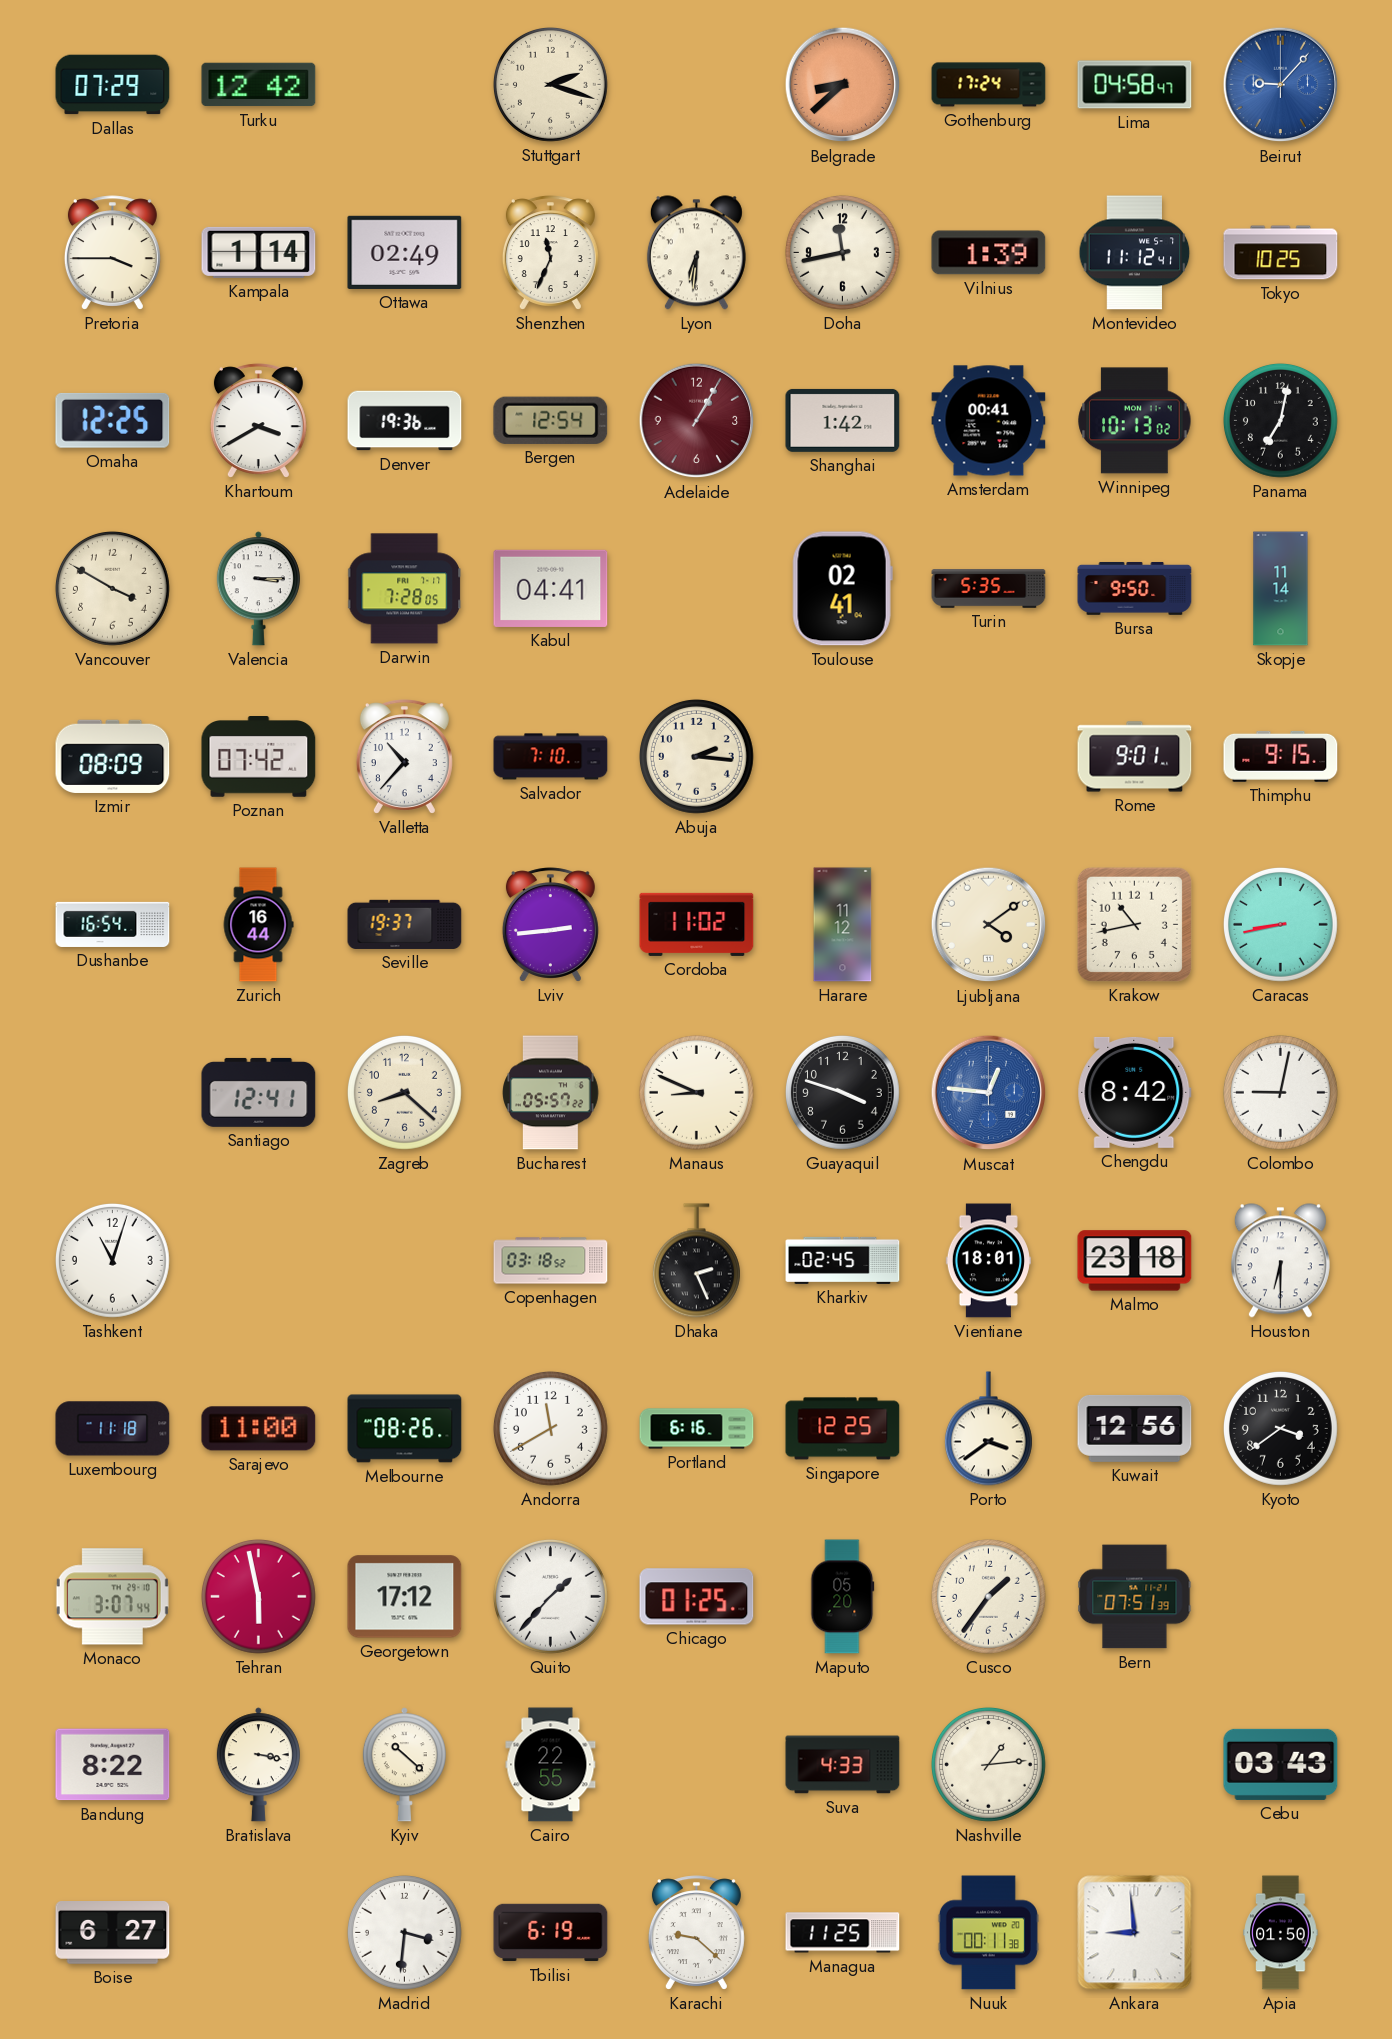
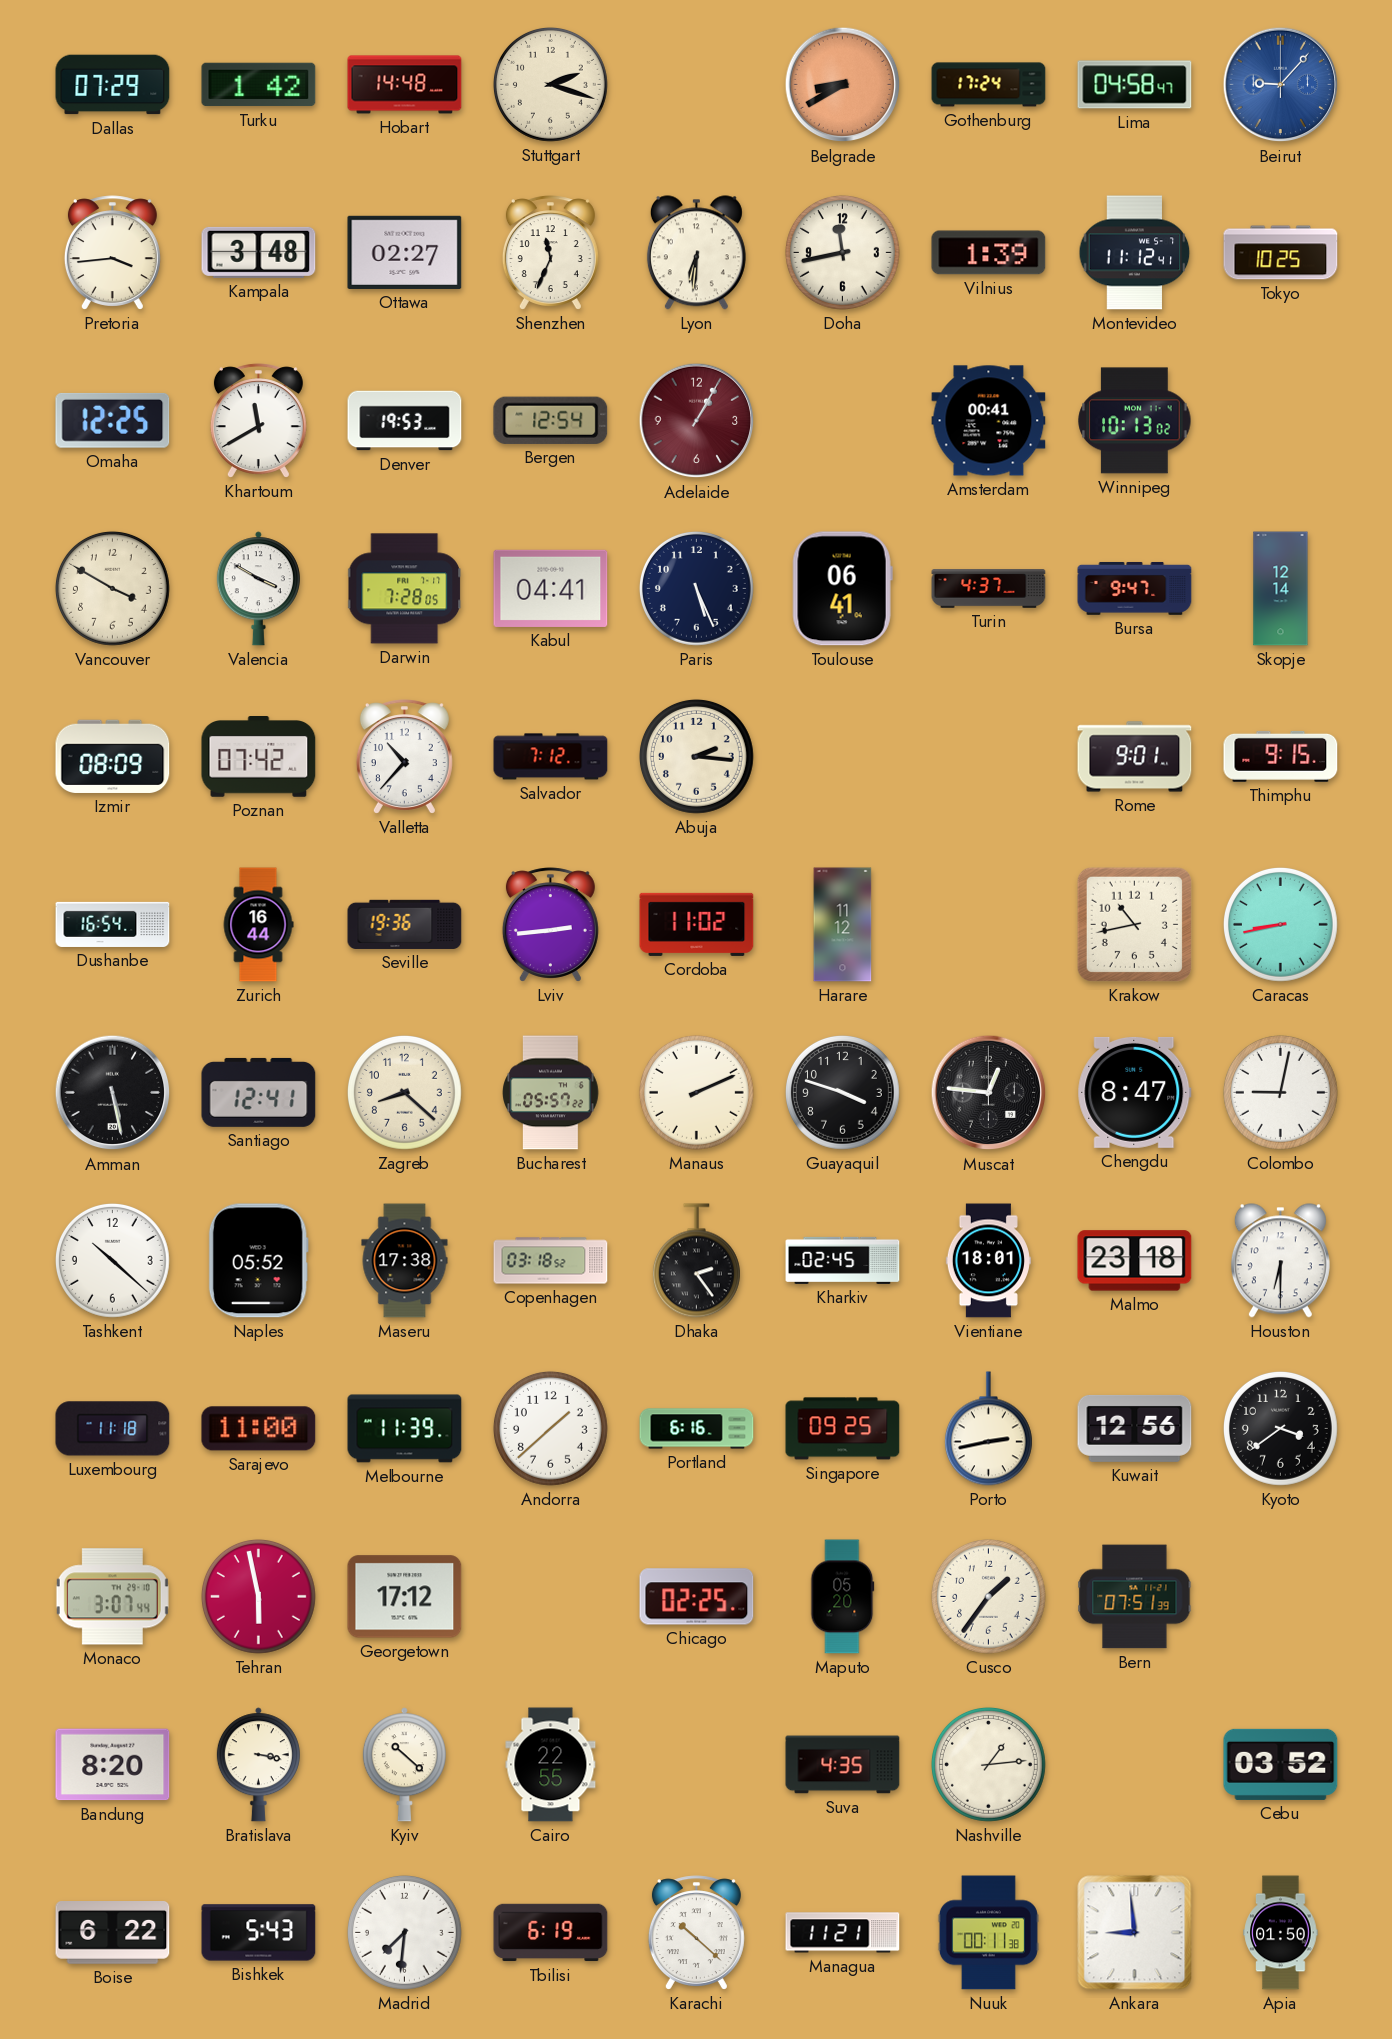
Turku: 12:42 -> 1:42 (259, 85)
Hobart: none -> 14:48 (405, 85)
Belgrade: 8:38 -> 8:40 (843, 85)
Pretoria: 3:45 -> 3:44 (112, 253)
Kampala: 1:14 -> 3:48 (259, 252)
Ottawa: 02:49 -> 02:27 (405, 252)
Khartoum: 3:40 -> 11:40 (258, 421)
Denver: 19:36 -> 19:53 (405, 421)
Shanghai: 1:42 -> none (843, 420)
Panama: 7:02 -> none (1280, 420)
Valencia: 3:15 -> 3:50 (258, 589)
Paris: none -> 5:26 (696, 588)
Toulouse: 02:41 -> 06:41 (842, 589)
Turin: 5:35 -> 4:37 (989, 589)
Bursa: 9:50 -> 9:47 (1135, 589)
Skopje: 11:14 -> 12:14 (1281, 589)
Salvador: 7:10 -> 7:12 (551, 757)
Seville: 19:37 -> 19:36 (405, 924)
Ljubljana: 4:09 -> none (989, 925)
Amman: none -> 5:28 (113, 1093)
Manaus: 8:49 -> 2:11 (696, 1092)
Muscat dial: blue -> black (989, 1093)
Chengdu: 8:42 -> 8:47 (1135, 1092)
Tashkent: 11:03 -> 10:22 (112, 1260)
Naples: none -> 05:52 (258, 1261)
Maseru: none -> 17:38 (405, 1261)
Dhaka: 2:26 -> 2:24 (696, 1261)
Melbourne: 08:26 -> 11:39 (405, 1429)
Andorra: 11:40 -> 1:38 (550, 1428)
Singapore: 12:25 -> 09:25 (843, 1429)
Porto: 3:39 -> 2:43 (988, 1429)
Quito: 1:37 -> none (550, 1596)
Chicago: 01:25 -> 02:25 (697, 1597)
Bandung: 8:22 -> 8:20 (113, 1765)
Suva: 4:33 -> 4:35 (843, 1765)
Cebu: 03:43 -> 03:52 (1281, 1764)
Boise: 6:27 -> 6:22 (113, 1933)
Bishkek: none -> 5:43 (259, 1933)
Madrid: 3:31 -> 7:31 (404, 1932)
Karachi: 9:22 -> 10:22 (696, 1933)
Managua: 11:25 -> 11:21 (843, 1933)
